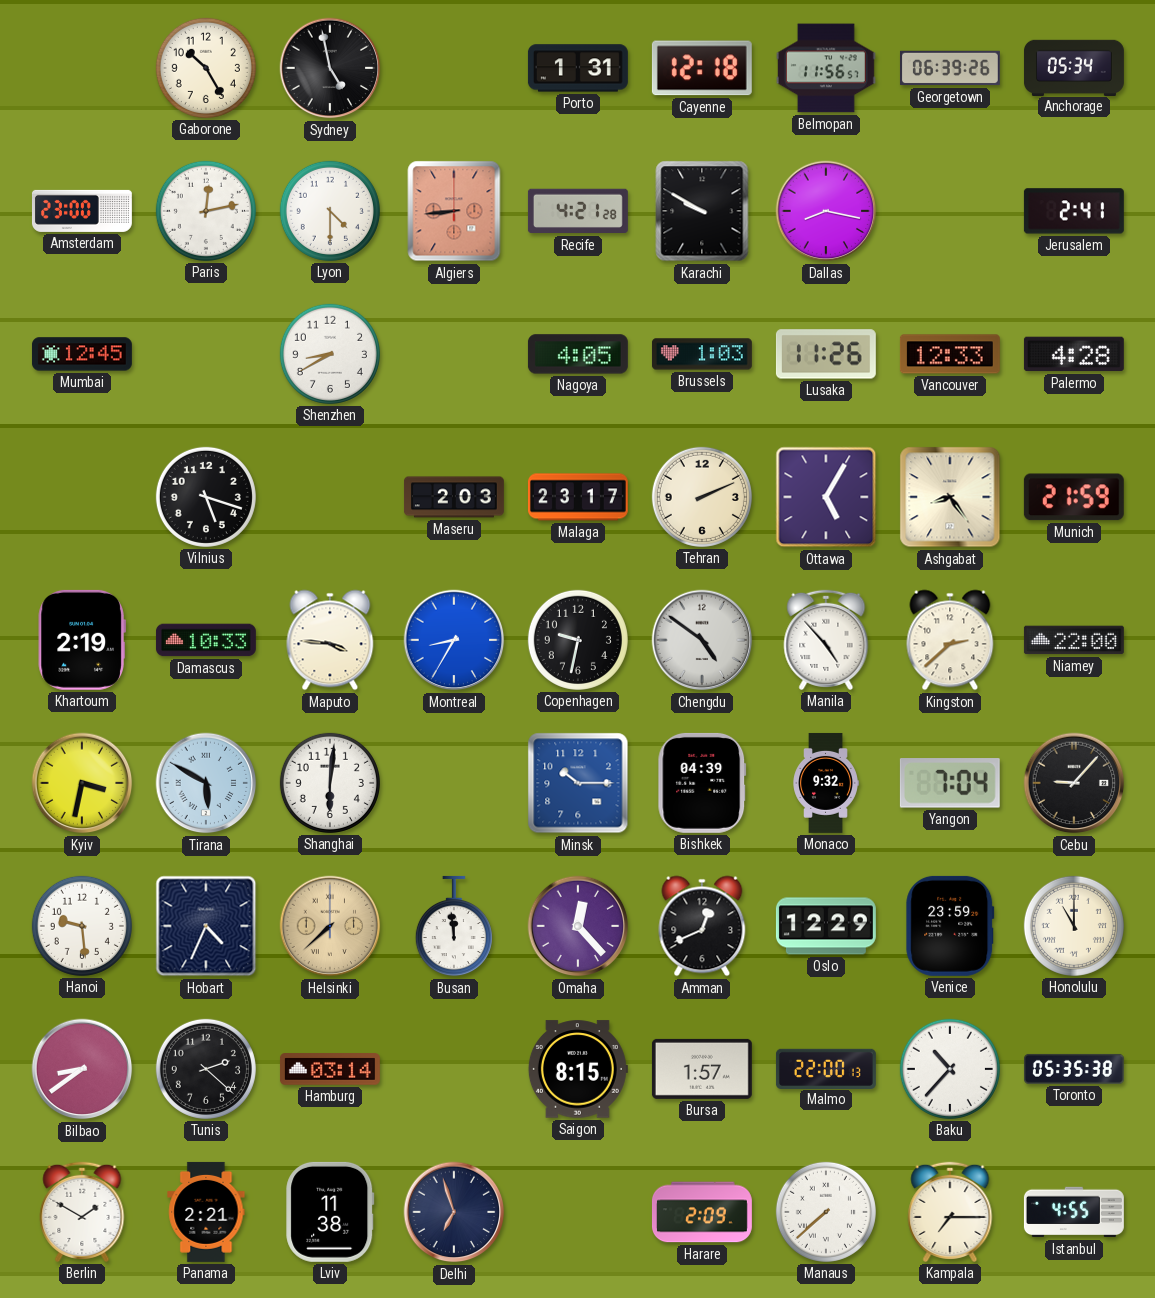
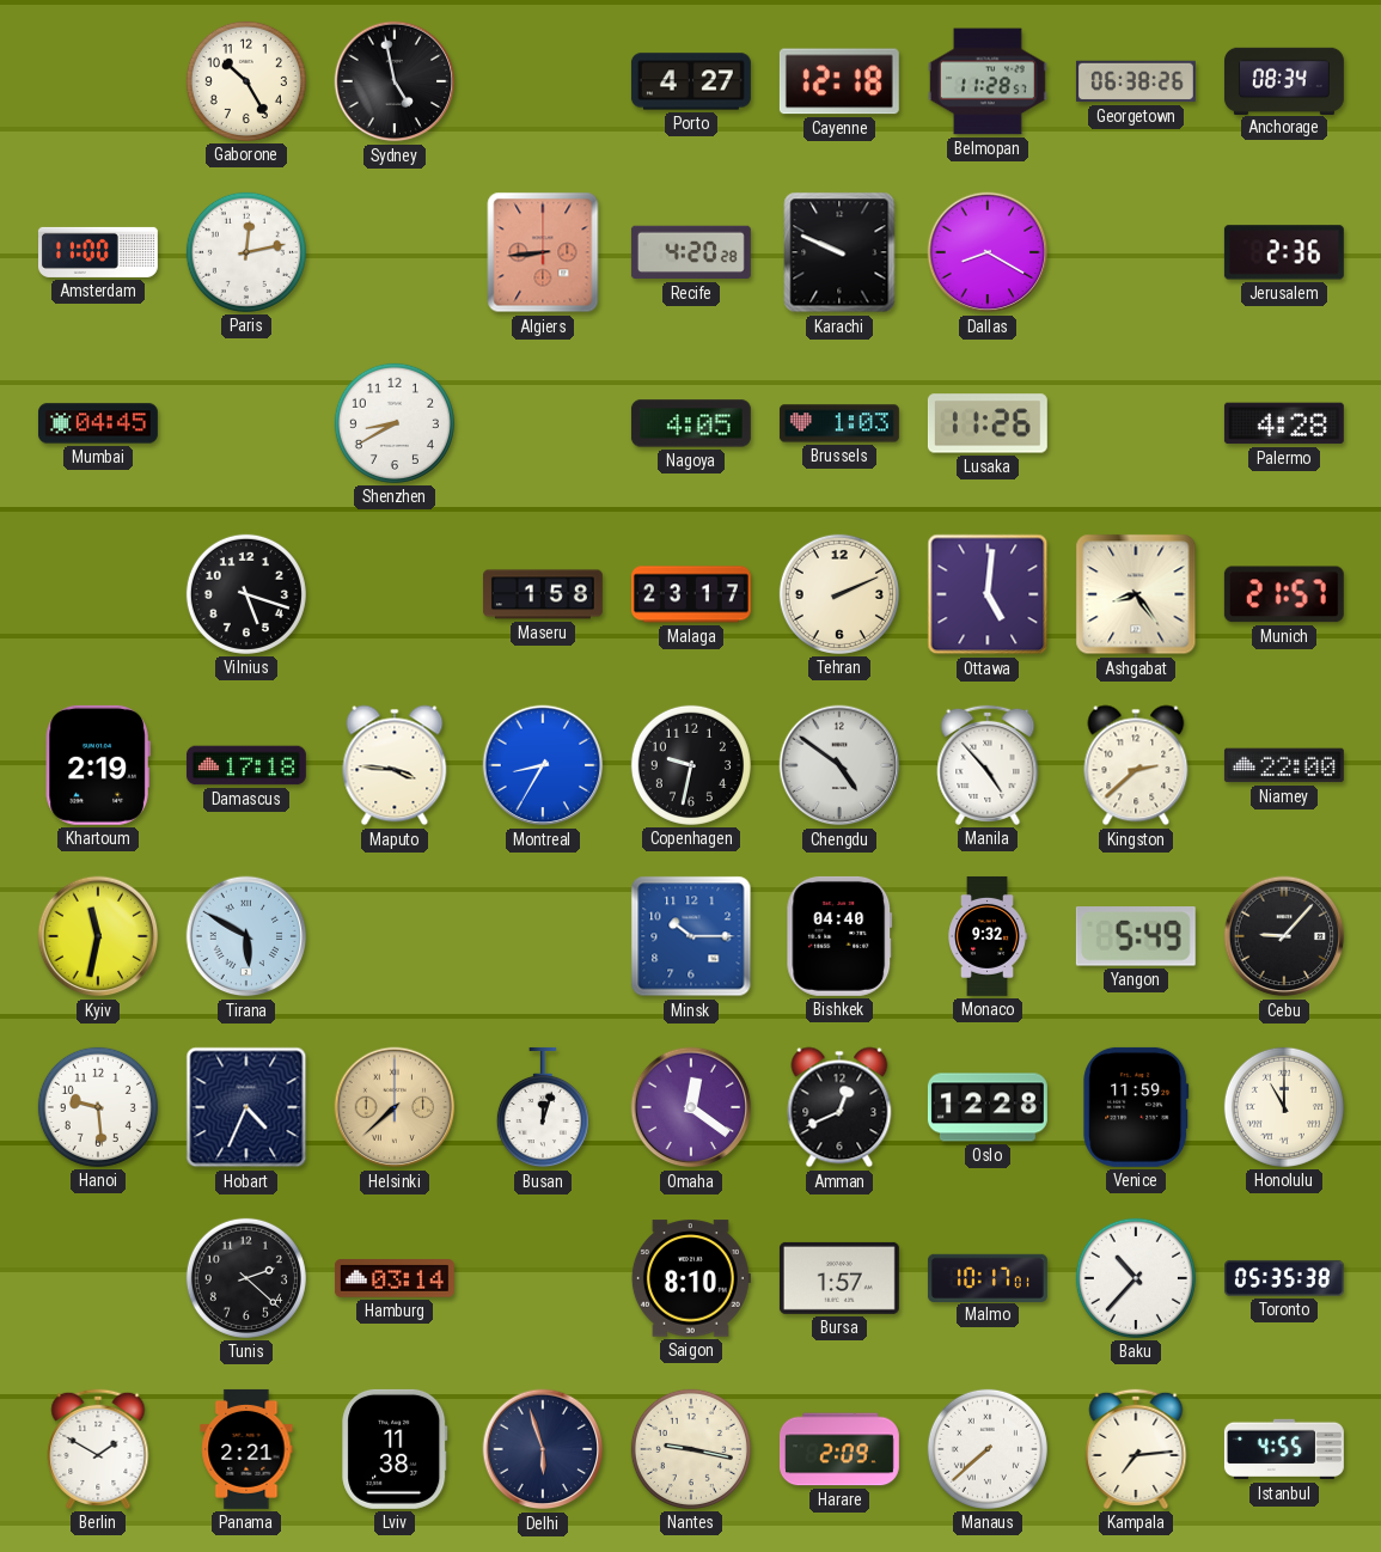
Porto: 1:31 -> 4:27 (691, 81)
Belmopan: 11:56 -> 11:28 (988, 81)
Georgetown: 06:39 -> 06:38 (1136, 81)
Anchorage: 05:34 -> 08:34 (1284, 80)
Amsterdam: 23:00 -> 11:00 (98, 252)
Lyon: 4:30 -> none (330, 211)
Recife: 4:21 -> 4:20 (691, 252)
Karachi: 9:50 -> 9:49 (839, 252)
Dallas: 8:17 -> 8:20 (988, 252)
Jerusalem: 2:41 -> 2:36 (1284, 252)
Mumbai: 12:45 -> 04:45 (98, 423)
Vancouver: 12:33 -> none (950, 354)
Maseru: 2:03 -> 1:58 (543, 594)
Ottawa: 5:05 -> 5:01 (988, 594)
Munich: 21:59 -> 21:57 (1284, 594)
Damascus: 10:33 -> 17:18 (246, 765)
Kyiv: 3:32 -> 11:32 (98, 936)
Shanghai: 6:01 -> none (330, 783)
Bishkek: 04:39 -> 04:40 (839, 936)
Yangon: 7:04 -> 5:49 (1136, 936)
Busan: 11:59 -> 12:03 (543, 1107)
Omaha: 12:23 -> 12:21 (691, 1107)
Oslo: 12:29 -> 12:28 (988, 1107)
Venice: 23:59 -> 11:59 (1136, 1107)
Bilbao: 8:39 -> none (82, 1069)
Saigon: 8:15 -> 8:10 (691, 1278)
Malmo: 22:00 -> 10:17 (988, 1277)
Delhi: 6:57 -> 5:57 (543, 1449)
Nantes: none -> 9:17 (691, 1449)
Kampala: 7:15 -> 7:14 (1136, 1449)
